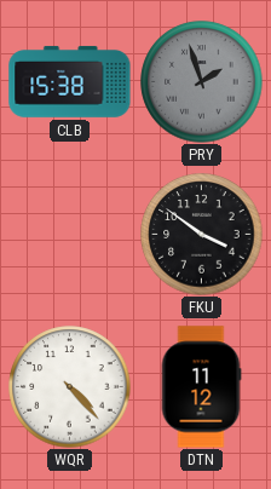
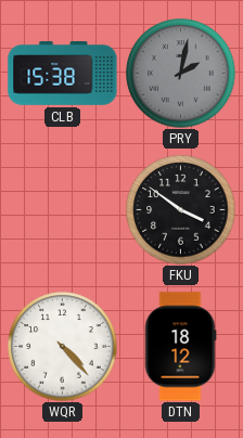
PRY: 1:57 -> 2:02 (181, 74)
DTN: 11:12 -> 18:12 (180, 347)
